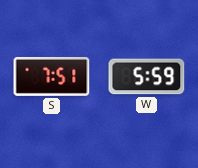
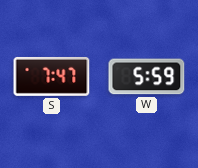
S: 7:51 -> 7:47 (52, 76)
